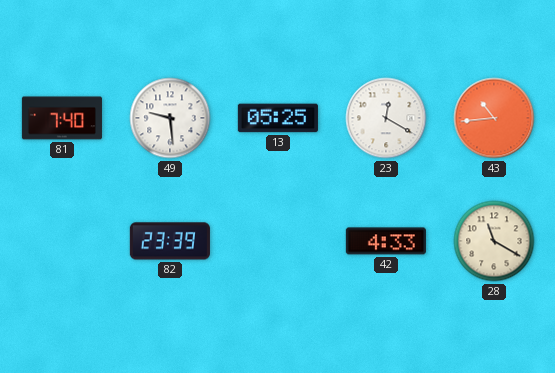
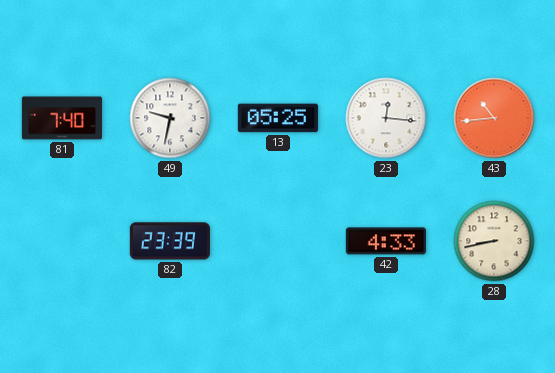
49: 9:29 -> 9:32 (170, 118)
23: 12:20 -> 12:16 (386, 118)
28: 11:20 -> 8:43 (494, 241)
